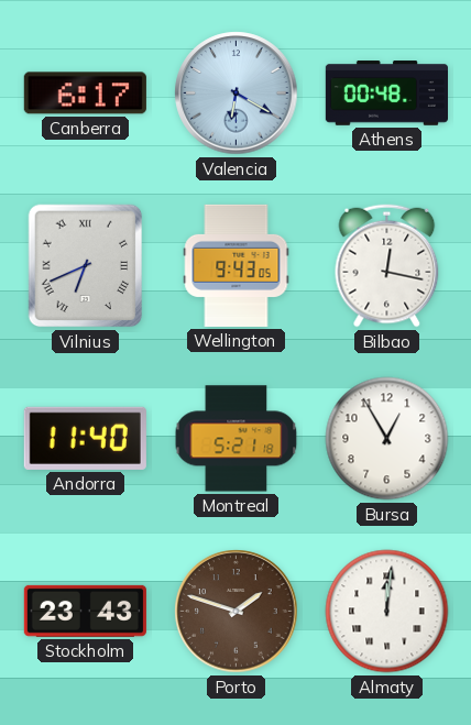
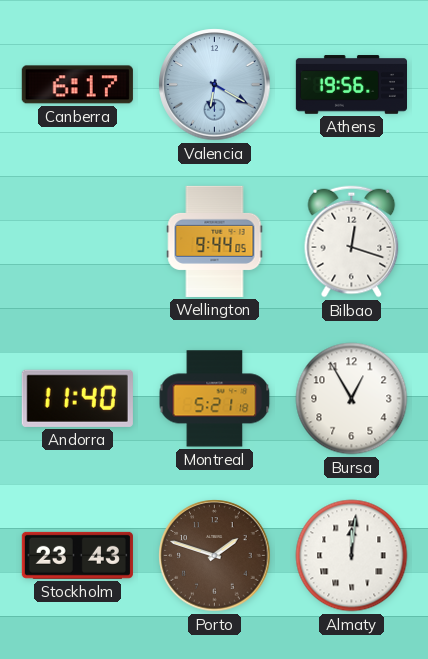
Athens: 00:48 -> 19:56 (351, 85)
Vilnius: 6:41 -> none (86, 266)
Wellington: 9:43 -> 9:44 (215, 241)
Bilbao: 12:17 -> 12:18 (352, 242)
